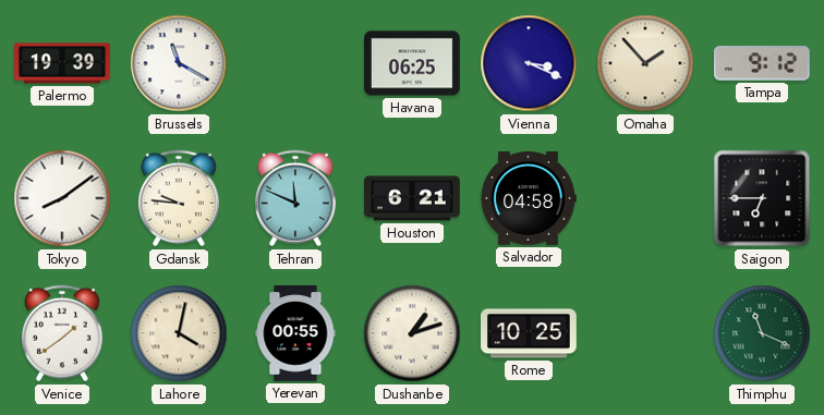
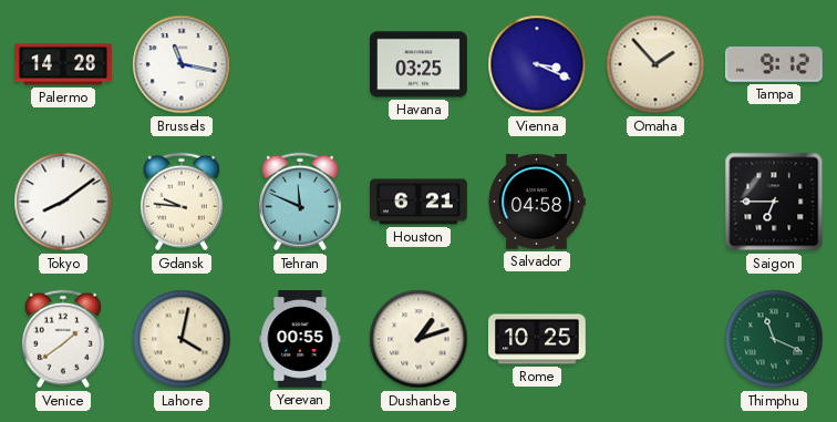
Palermo: 19:39 -> 14:28 (63, 64)
Brussels: 11:20 -> 11:17 (182, 64)
Havana: 06:25 -> 03:25 (420, 64)
